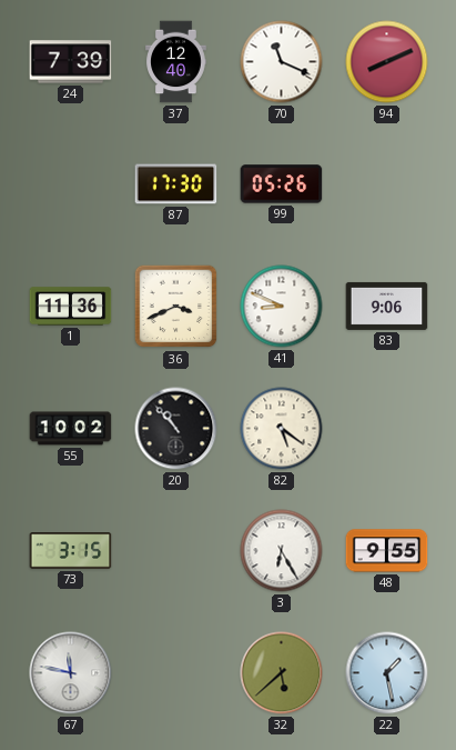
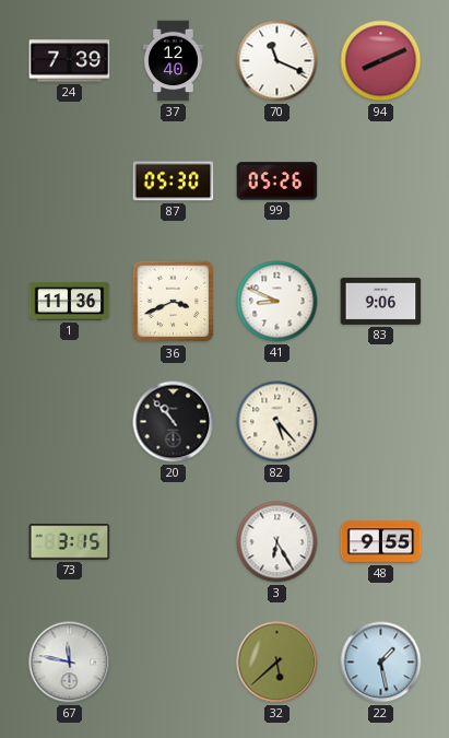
87: 17:30 -> 05:30 (174, 181)
55: 10:02 -> none (71, 429)
82: 5:21 -> 5:23 (277, 422)
